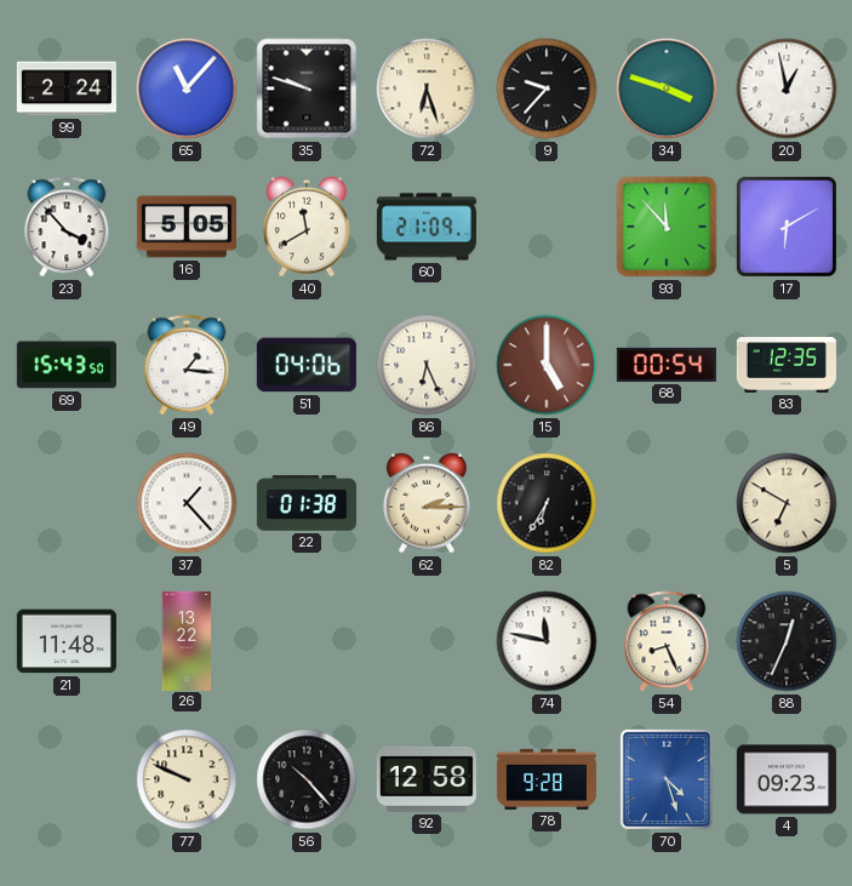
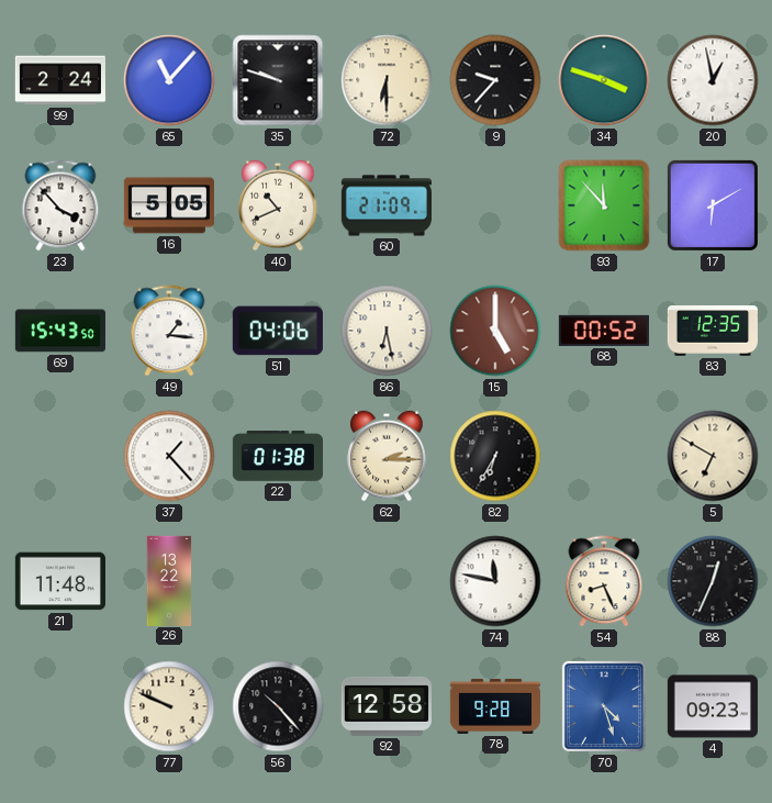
72: 6:27 -> 6:30 (387, 80)
40: 11:40 -> 10:41 (278, 205)
86: 6:26 -> 6:28 (387, 331)
68: 00:54 -> 00:52 (604, 331)
